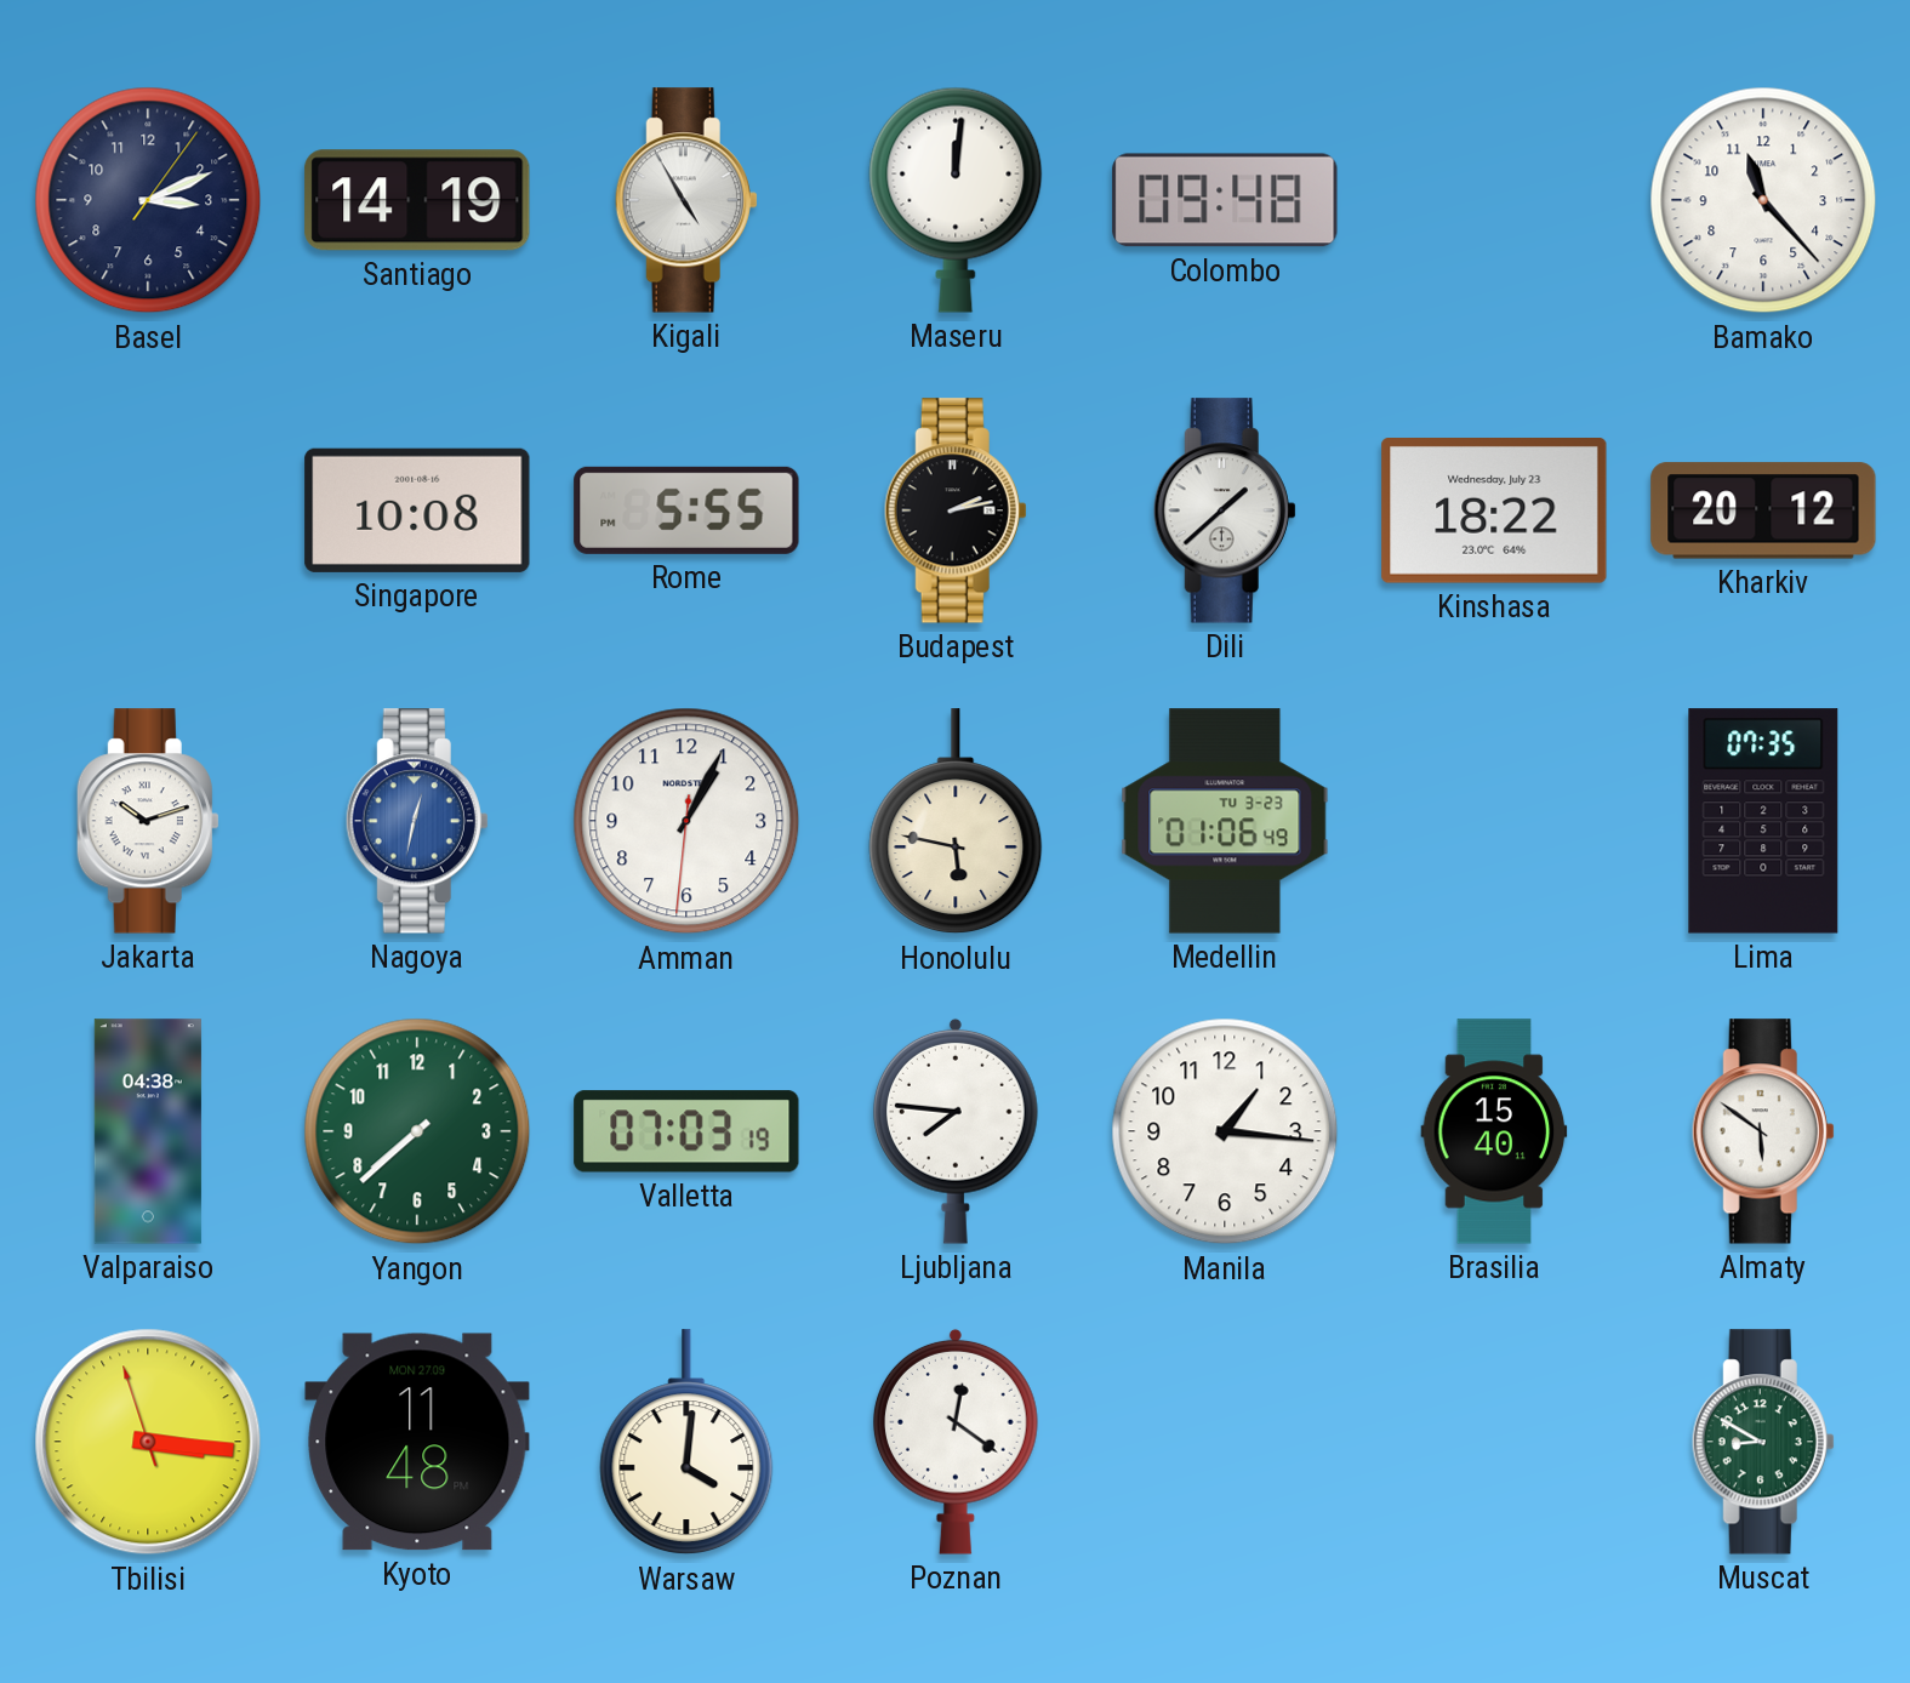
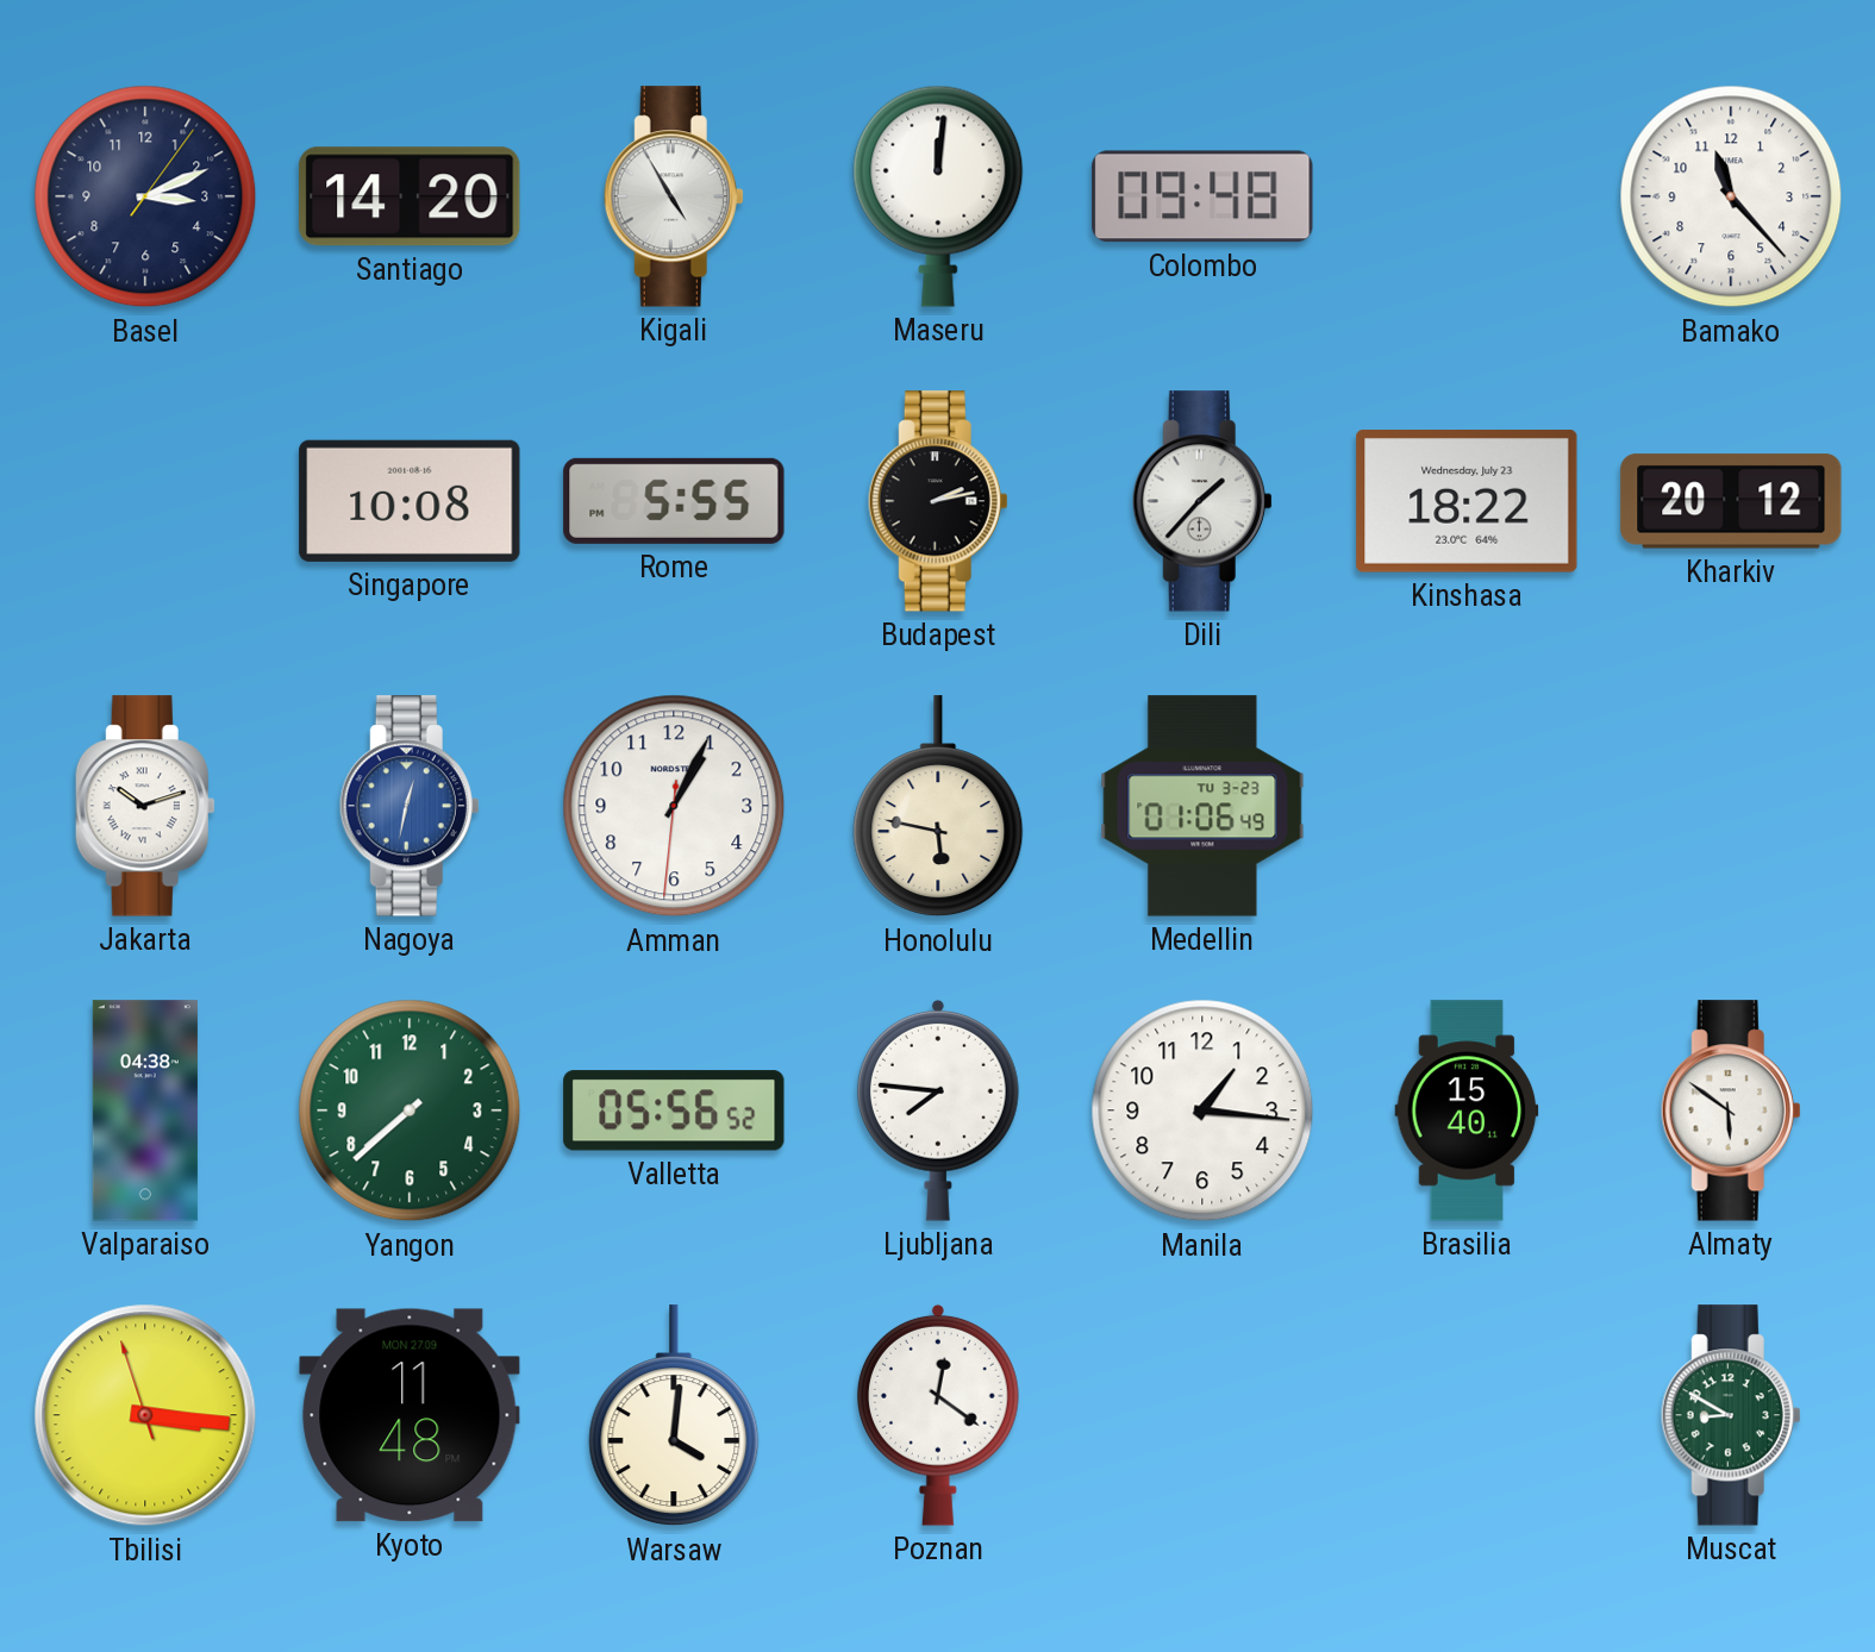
Santiago: 14:19 -> 14:20 (410, 196)
Dili: 1:38 -> 1:37 (1202, 501)
Lima: 07:35 -> none (1763, 821)
Valletta: 07:03 -> 05:56 (674, 1110)
